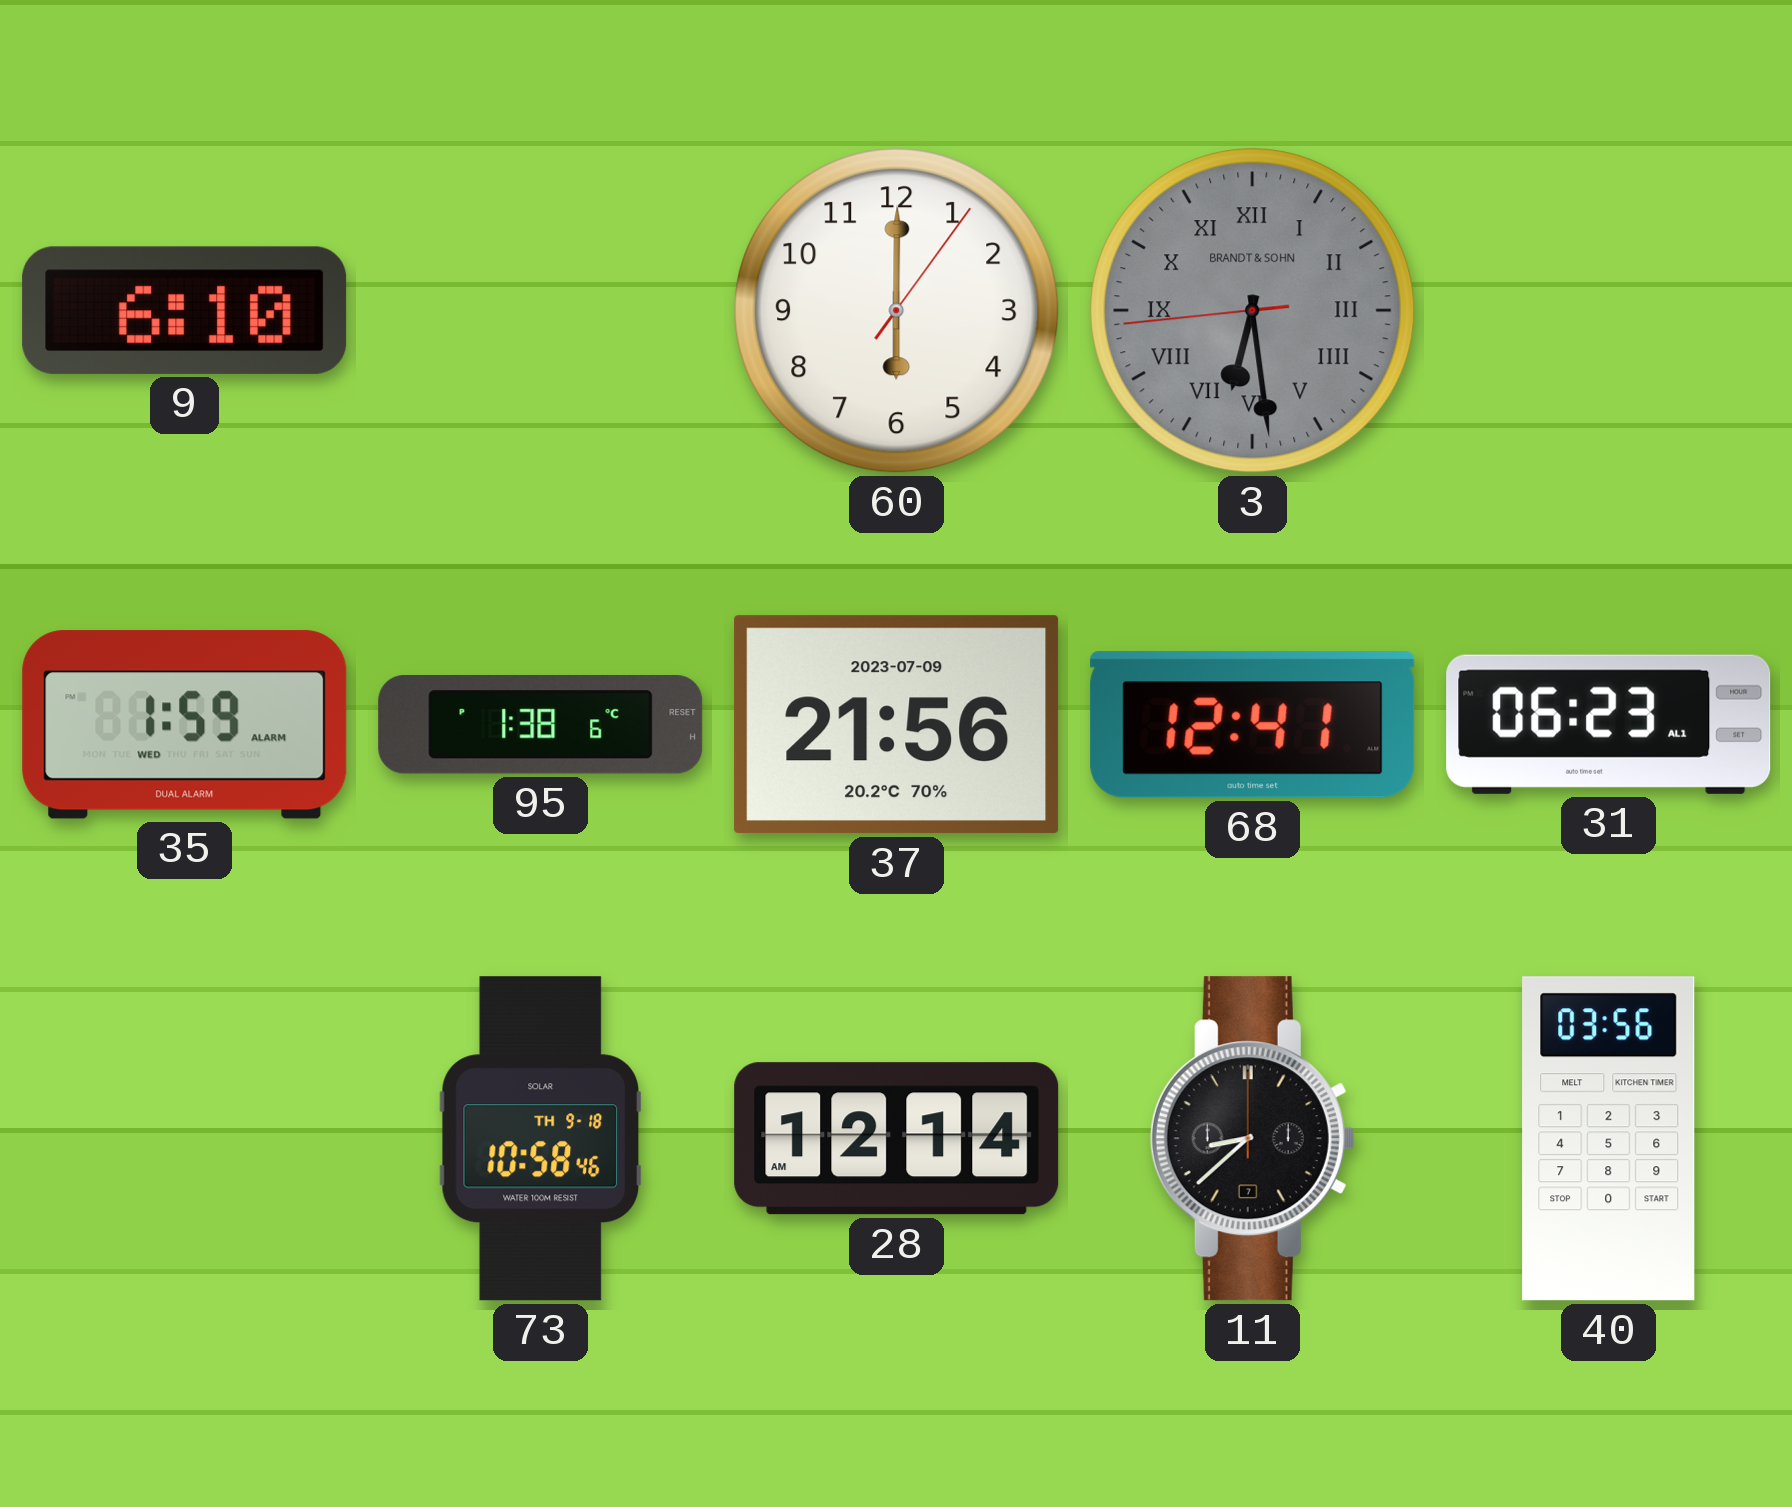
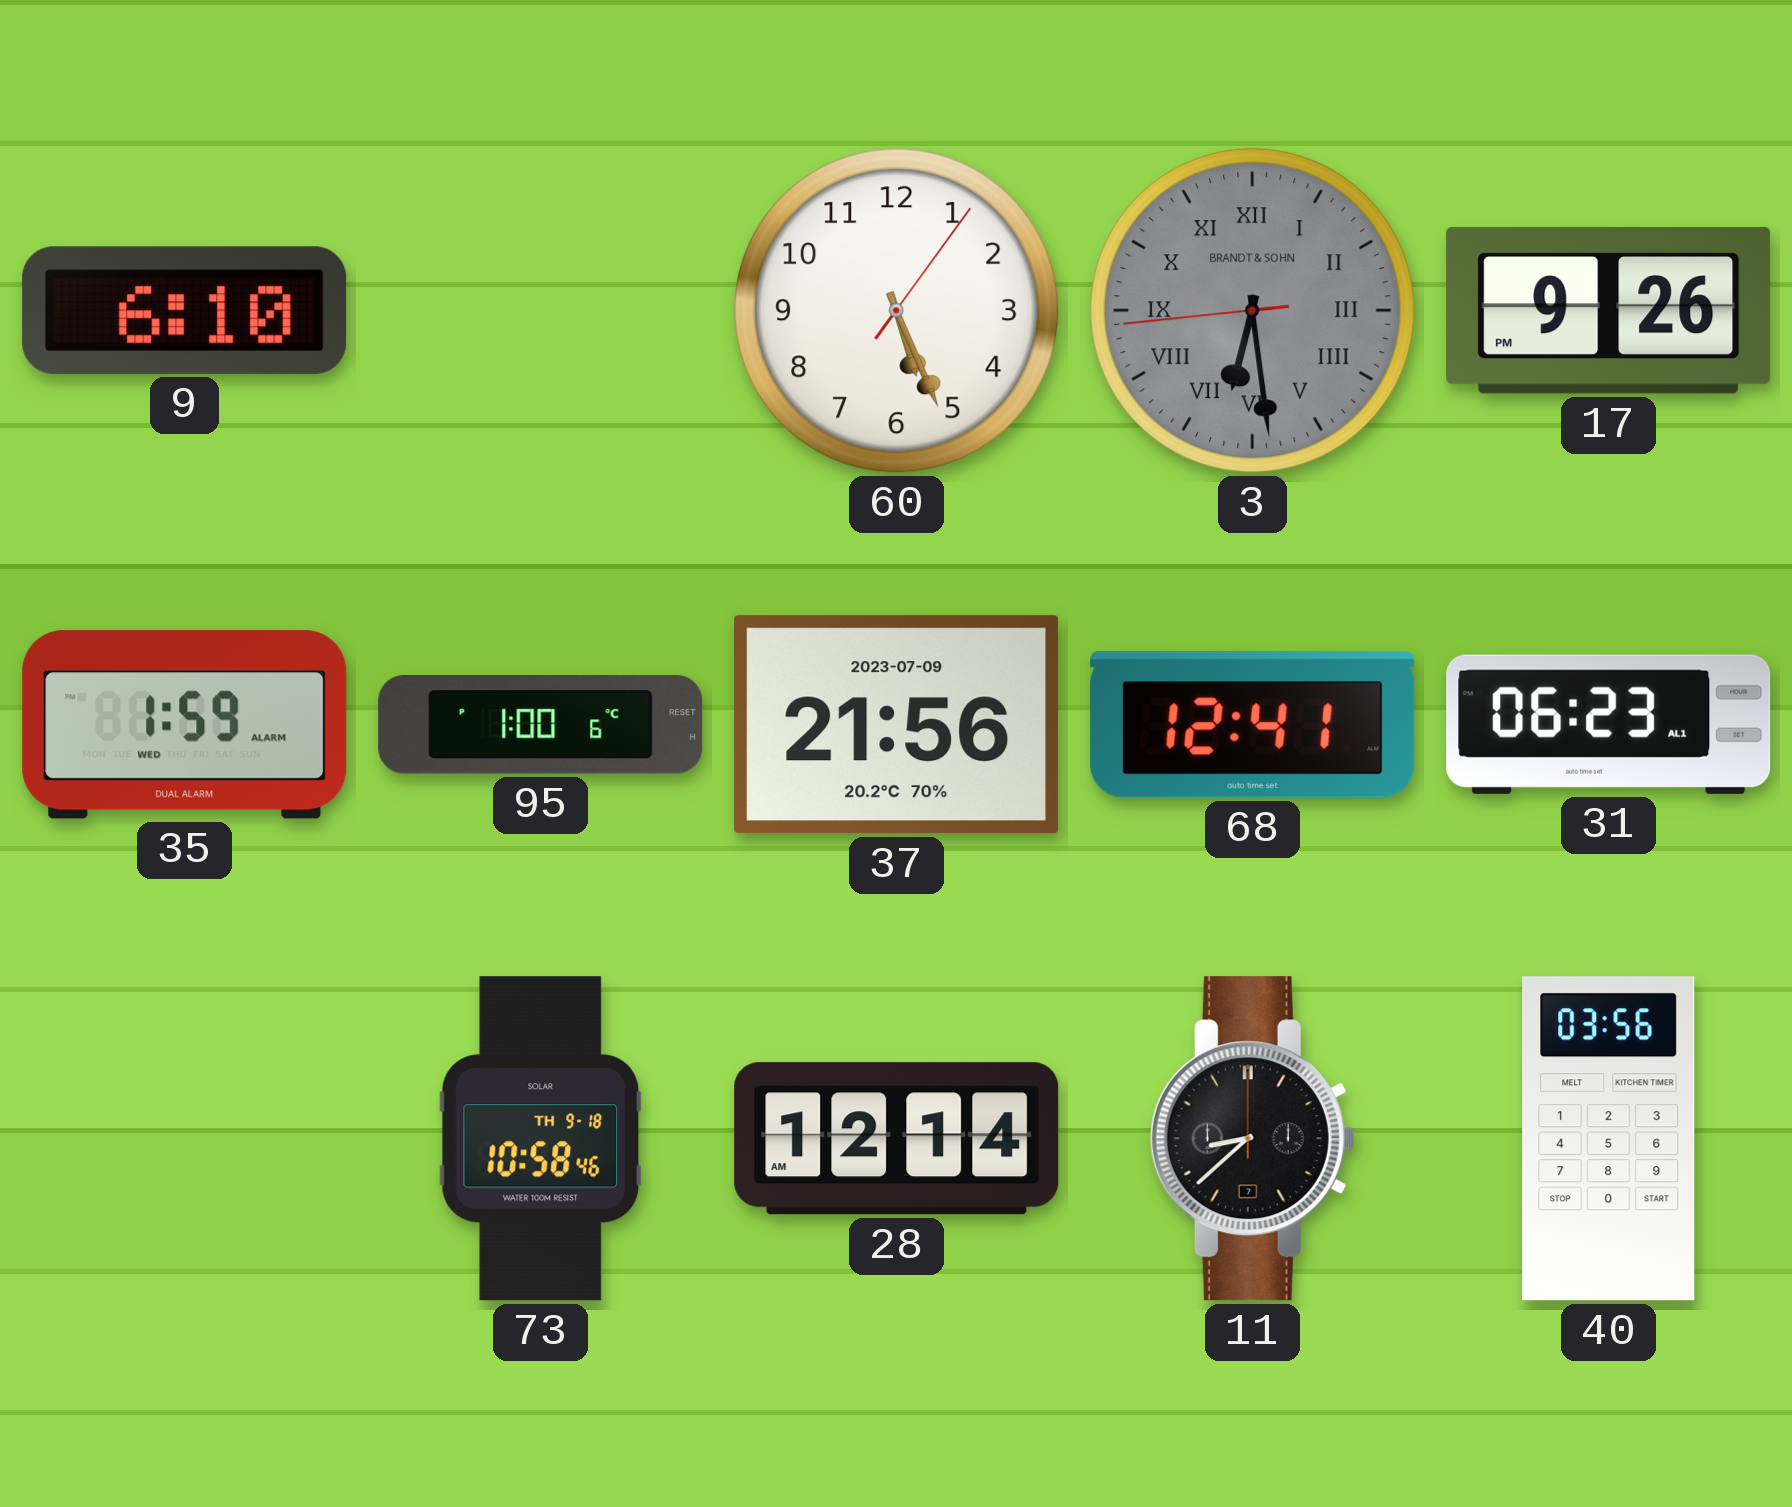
60: 6:00 -> 5:26 (897, 311)
17: none -> 9:26 (1609, 310)
95: 1:38 -> 1:00 (541, 725)
